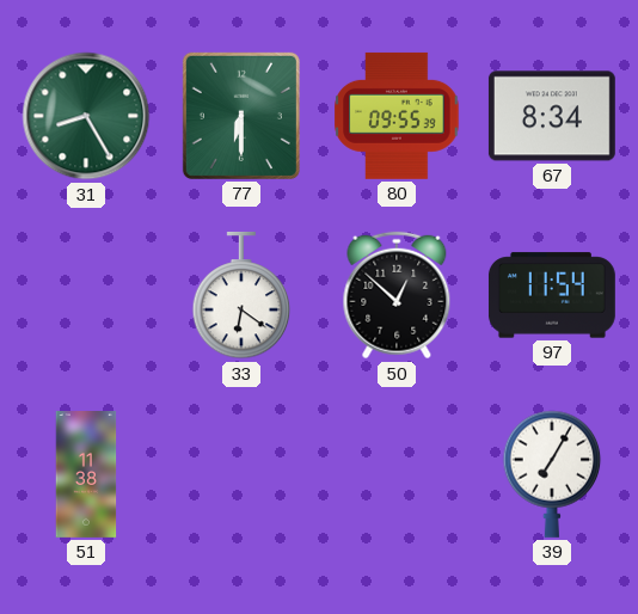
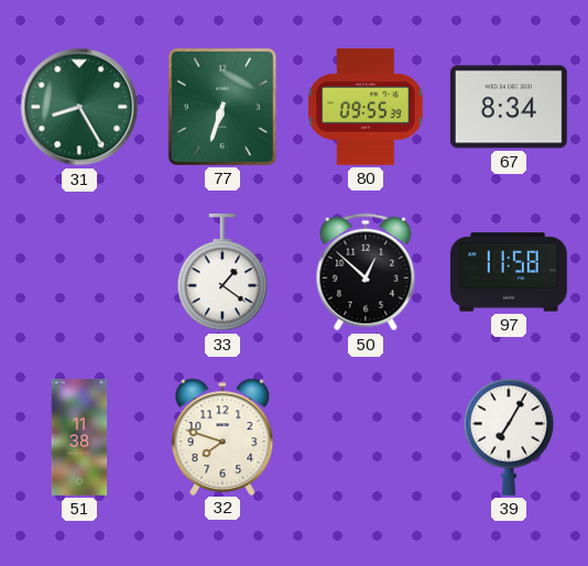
77: 6:30 -> 6:33 (222, 107)
33: 6:21 -> 1:21 (222, 272)
97: 11:54 -> 11:58 (509, 272)
32: none -> 7:48 (222, 436)
